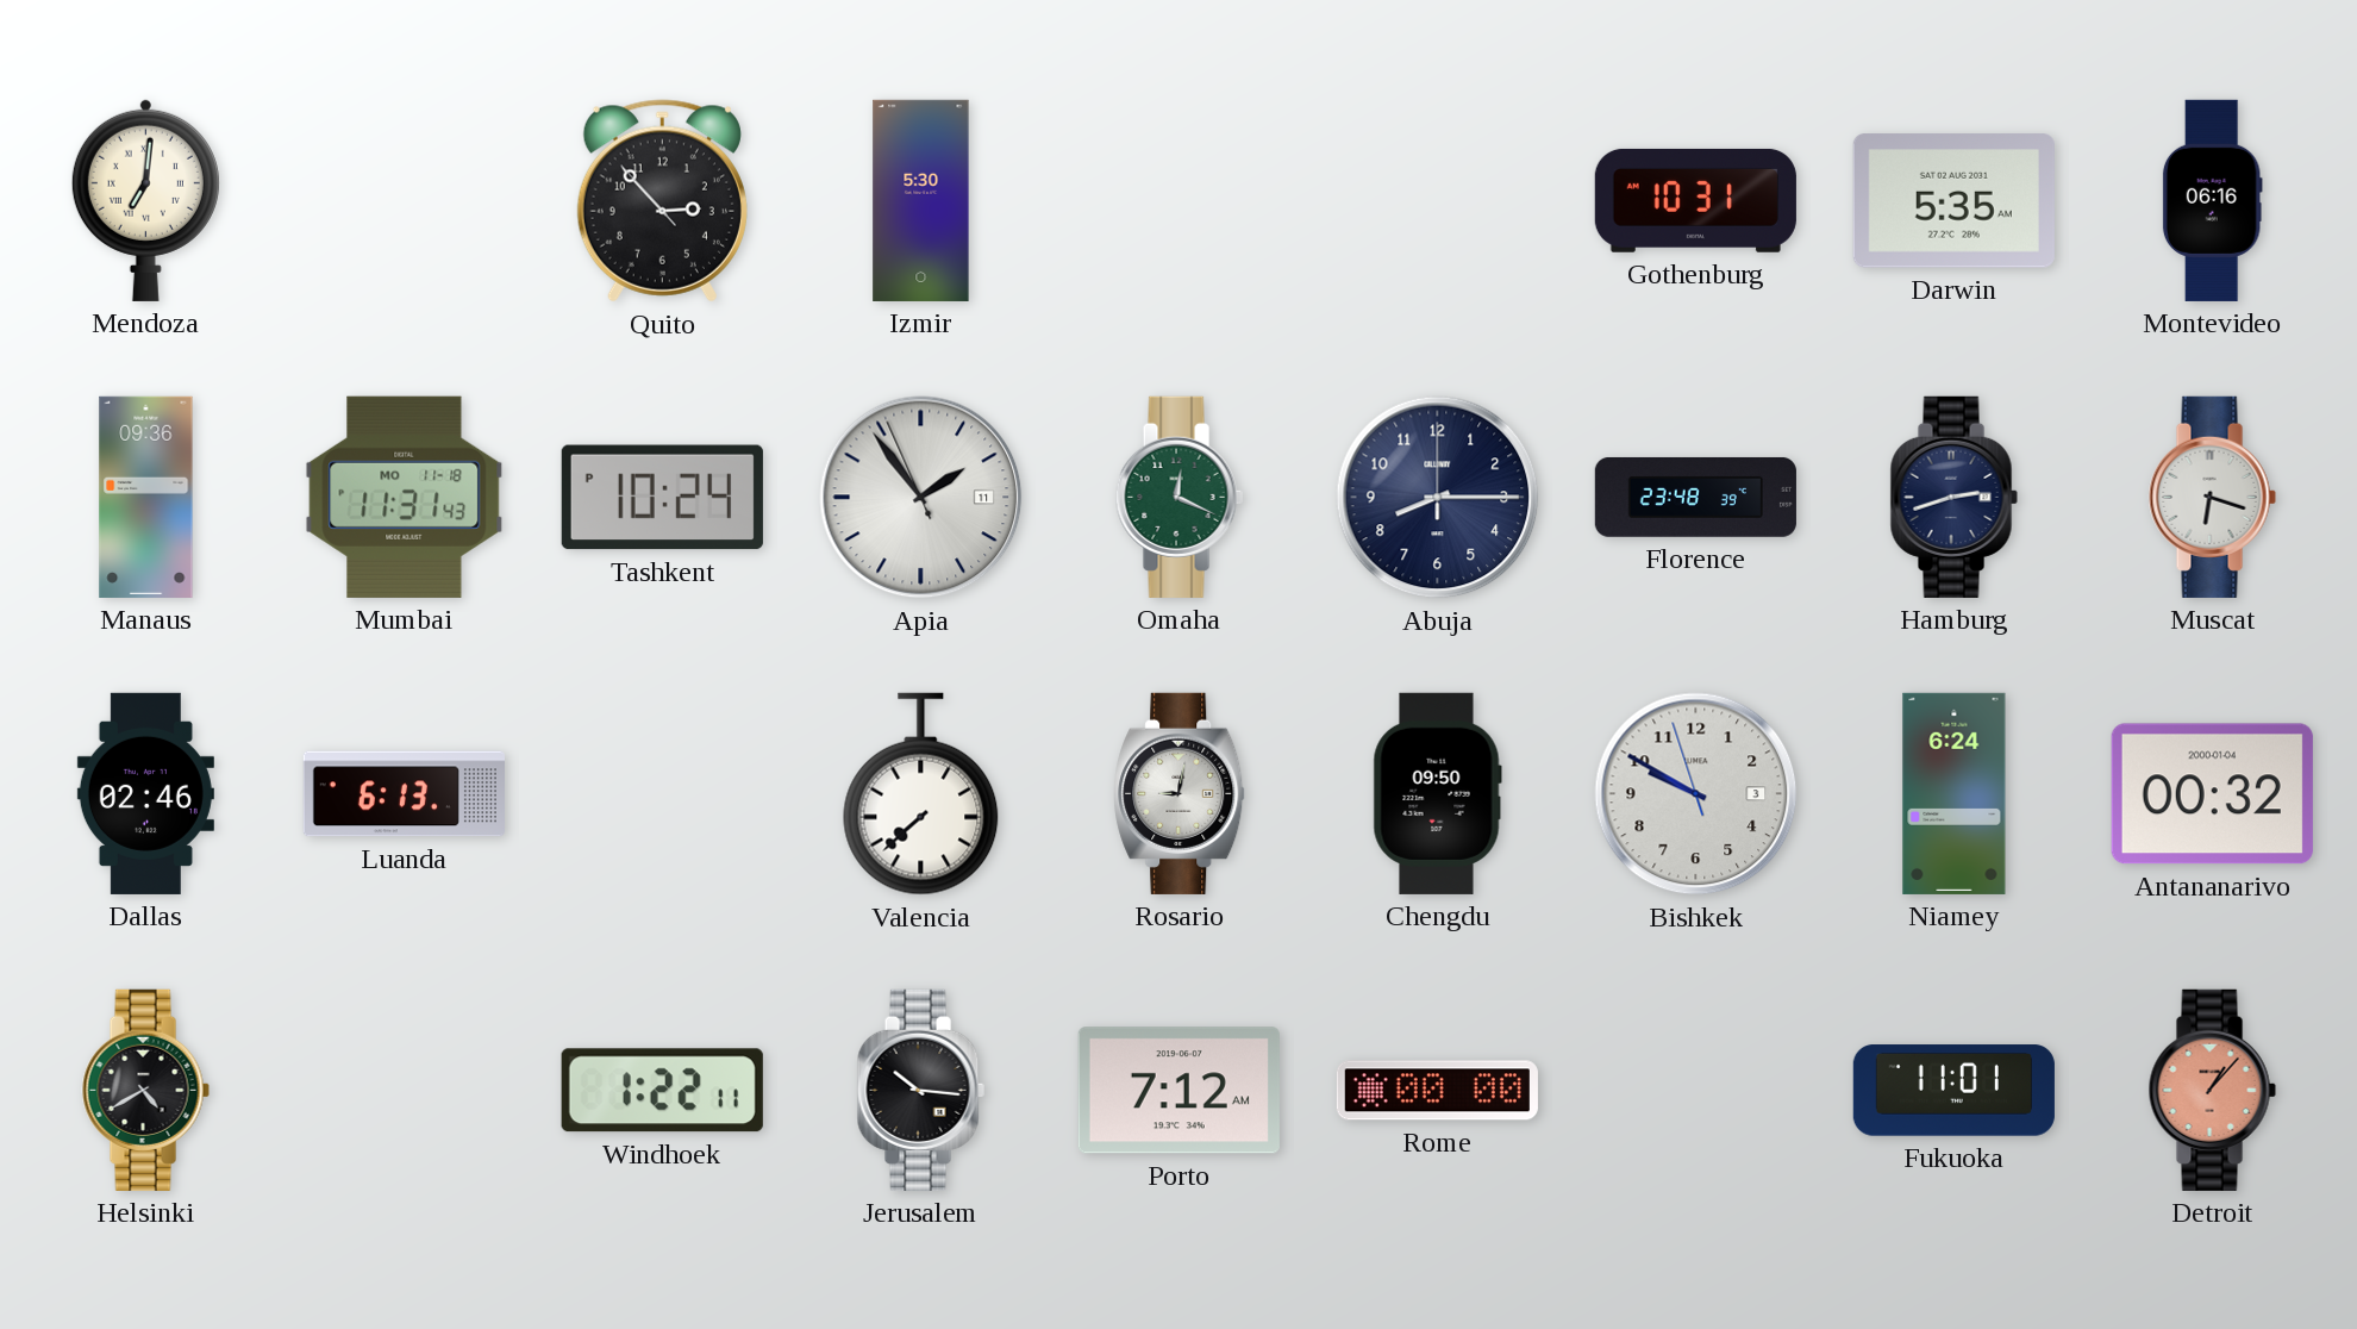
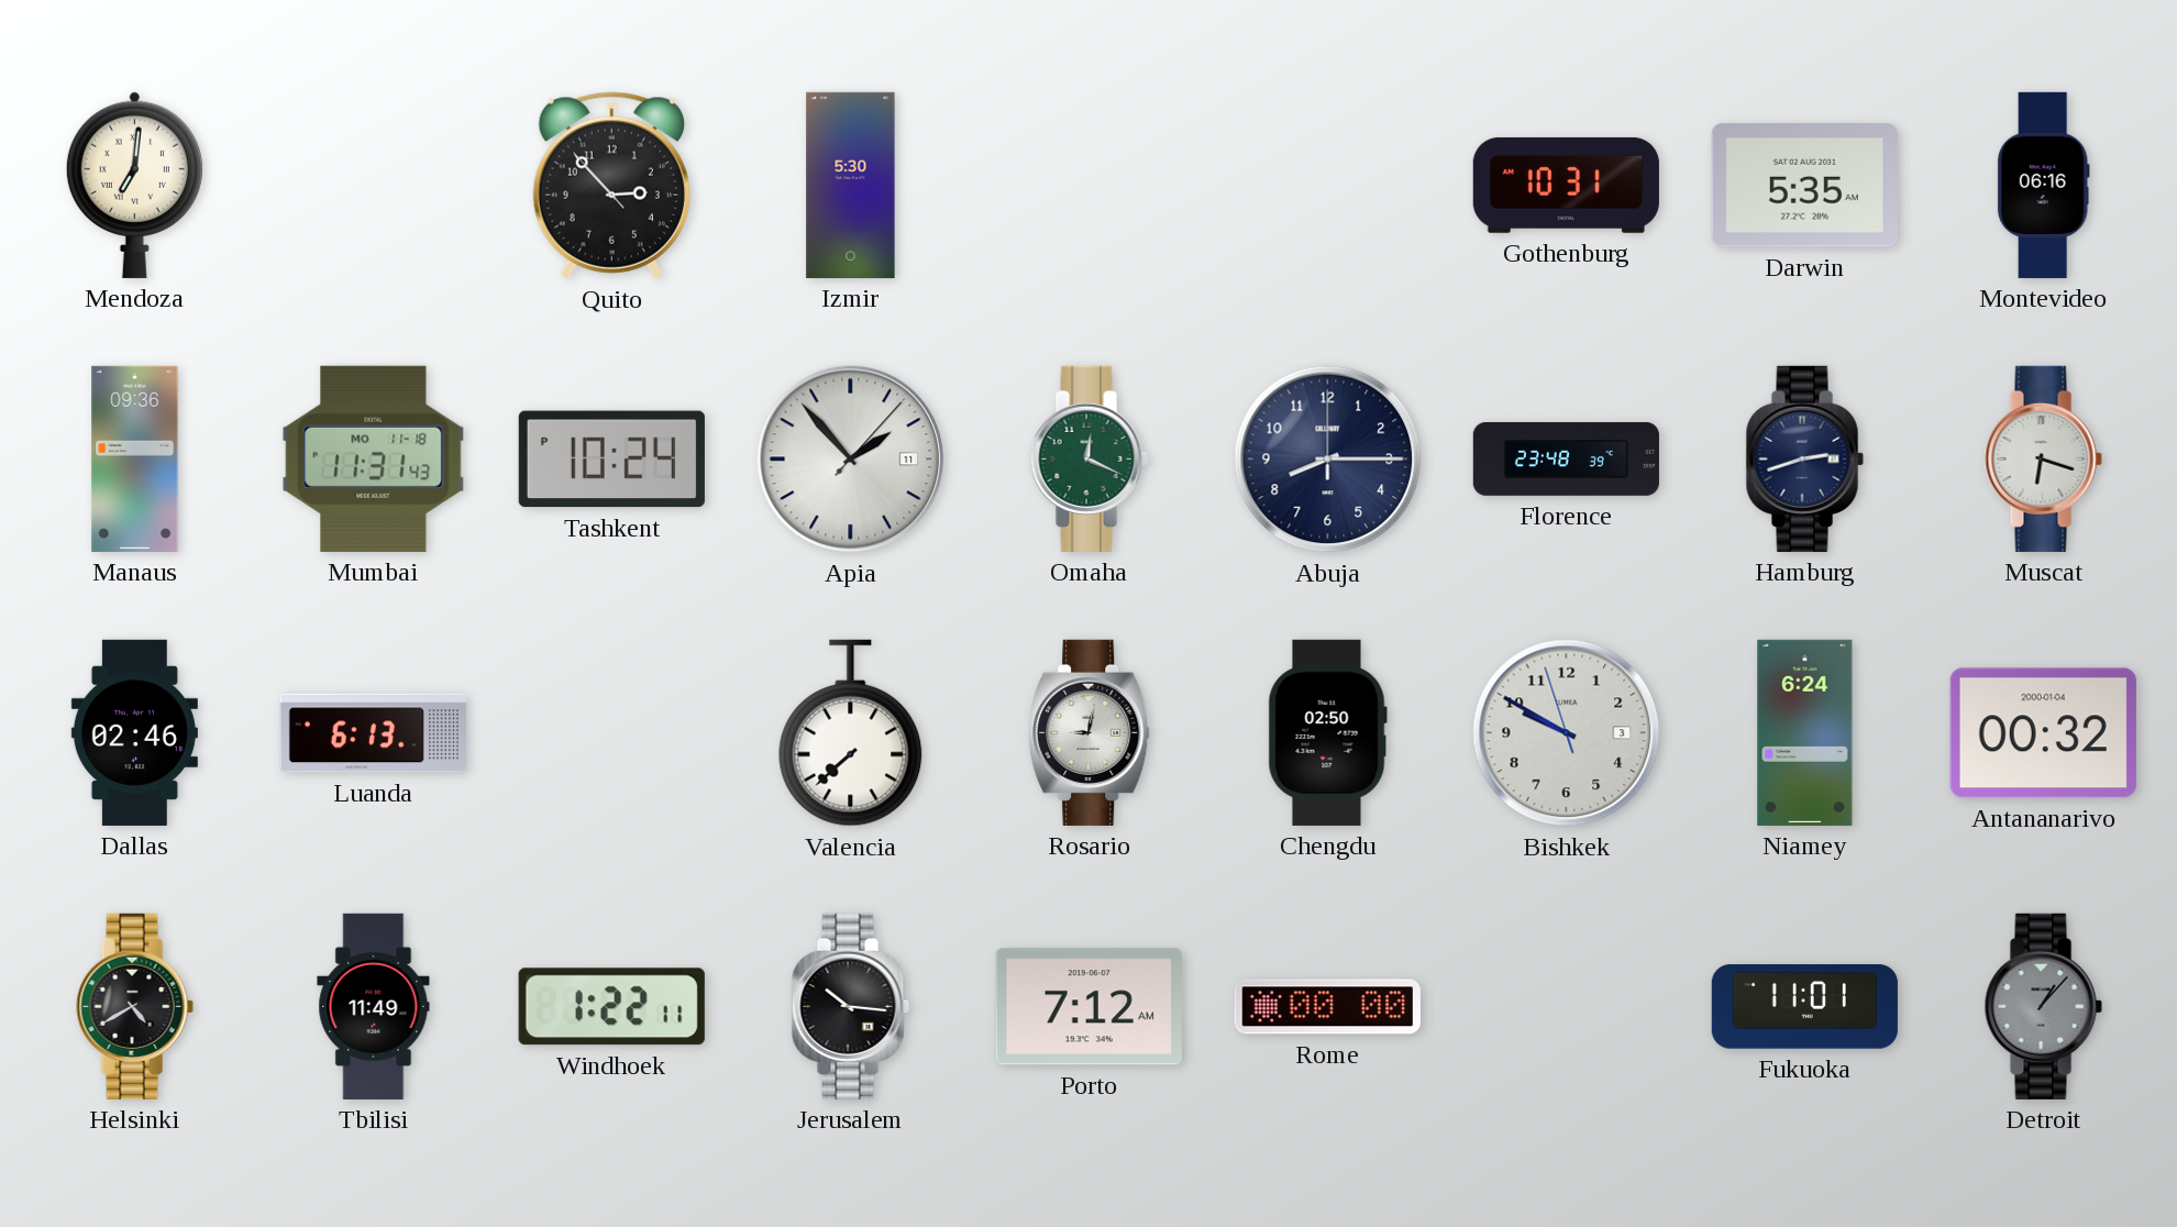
Apia: 1:53:56 -> 1:53:07 (851, 460)
Chengdu: 09:50 -> 02:50 (1327, 732)
Tbilisi: none -> 11:49 (374, 1006)
Detroit dial: salmon -> grey (2043, 1006)
